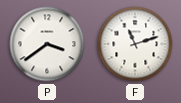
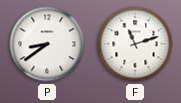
P: 3:39 -> 8:39 (47, 44)
